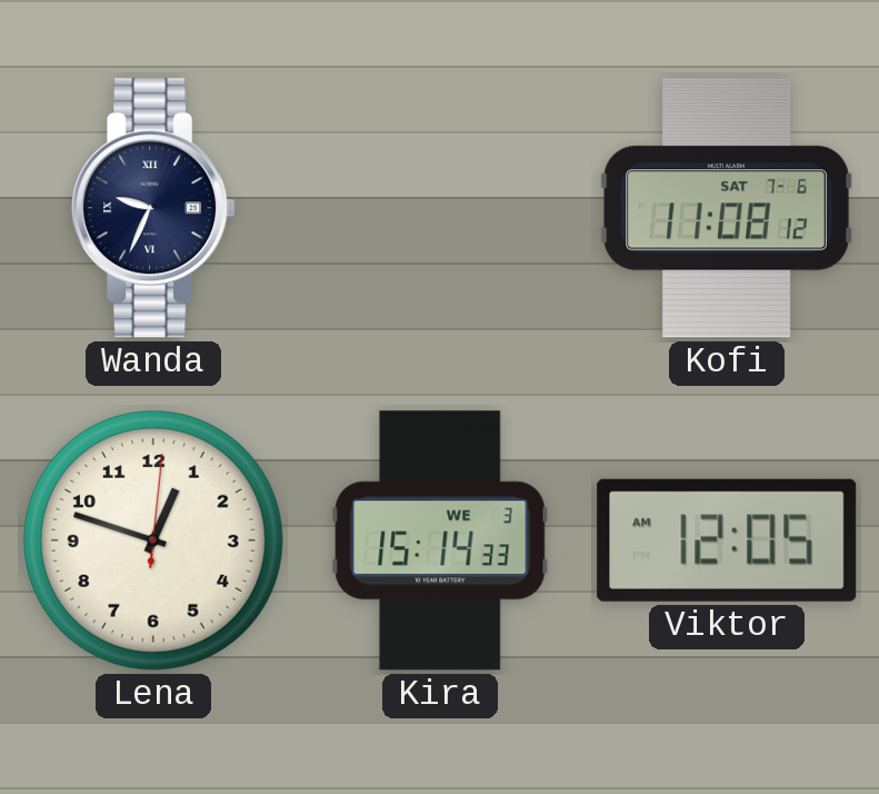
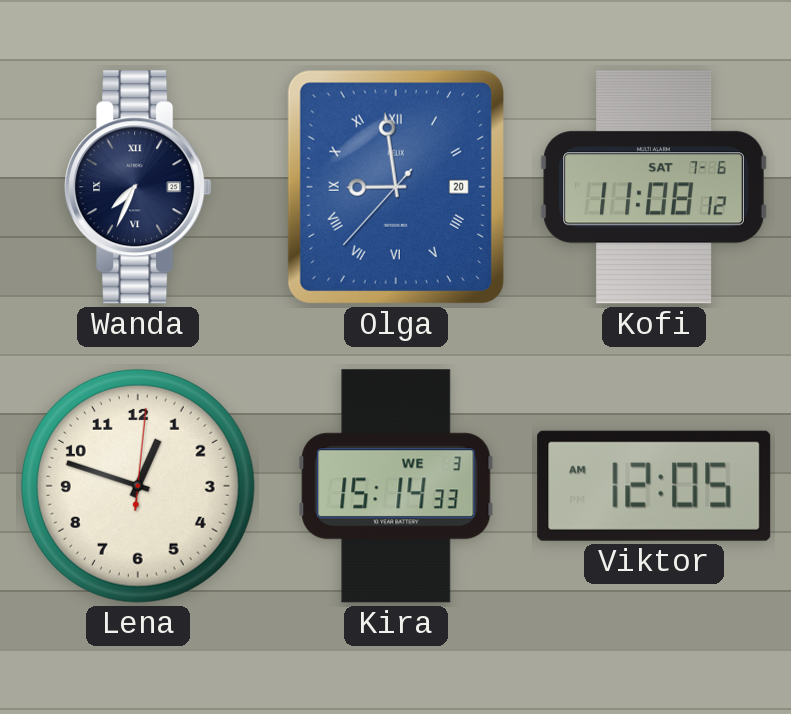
Wanda: 9:34 -> 7:34 (138, 187)
Olga: none -> 8:58 (396, 187)
